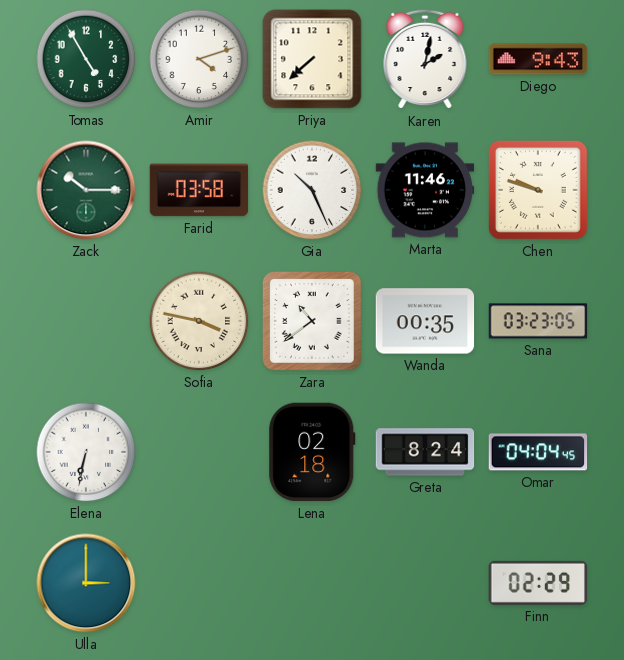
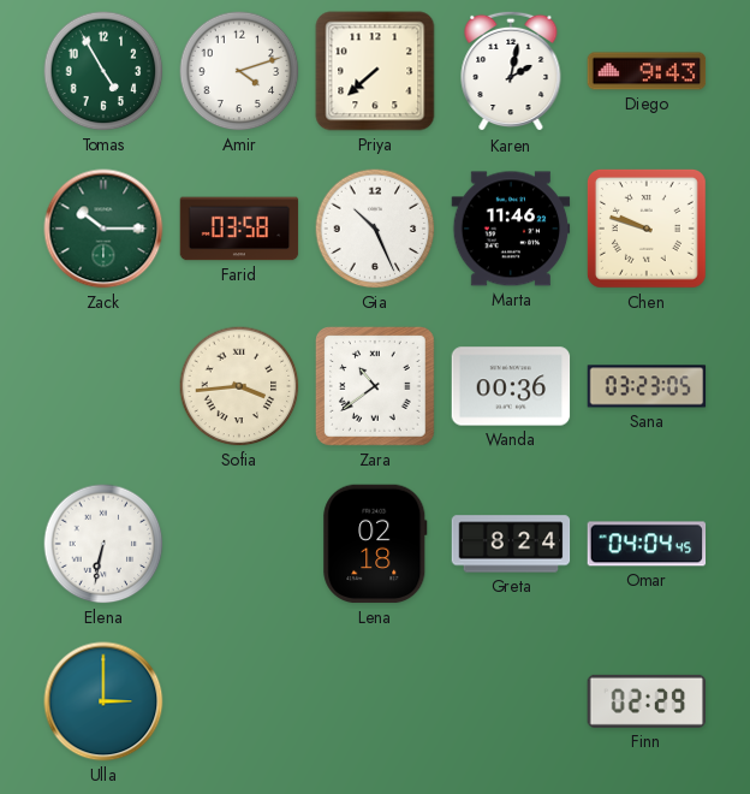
Sofia: 3:47 -> 3:44 (239, 386)
Wanda: 00:35 -> 00:36 (511, 386)
